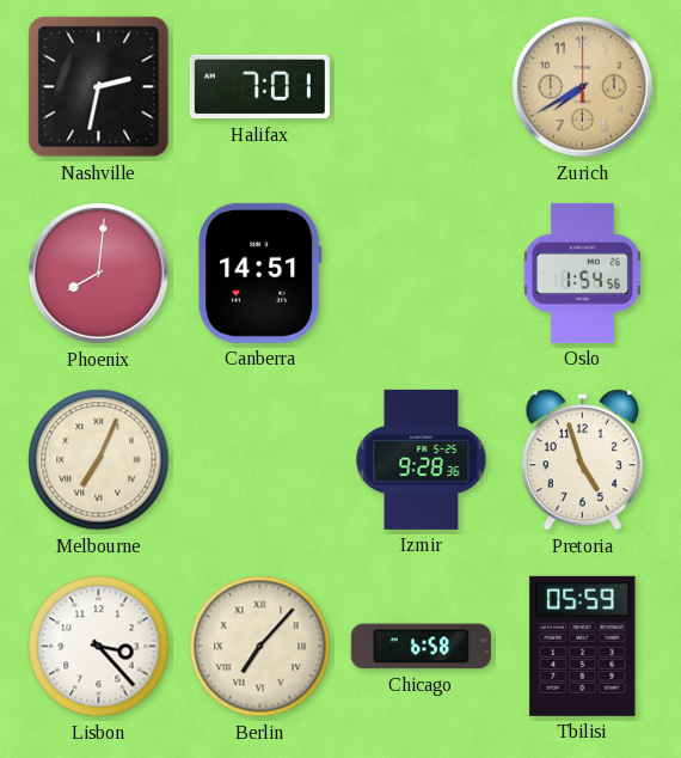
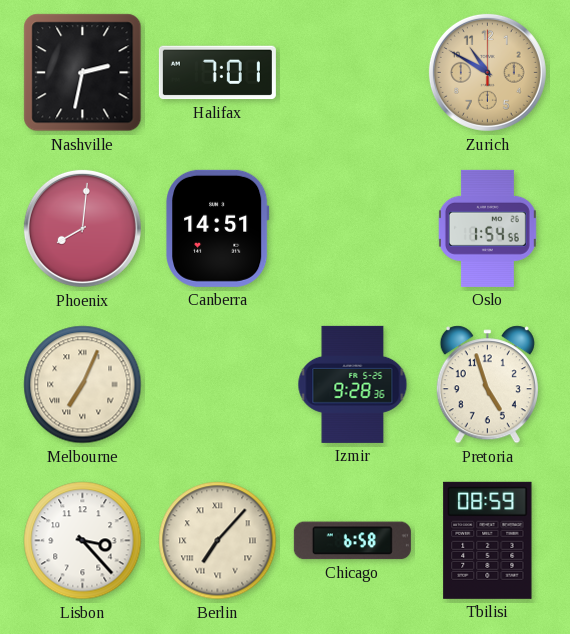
Zurich: 7:40 -> 10:50 (487, 72)
Tbilisi: 05:59 -> 08:59 (488, 540)
